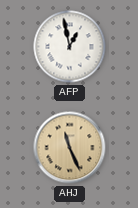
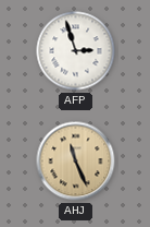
AFP: 12:58 -> 2:57 (76, 51)
